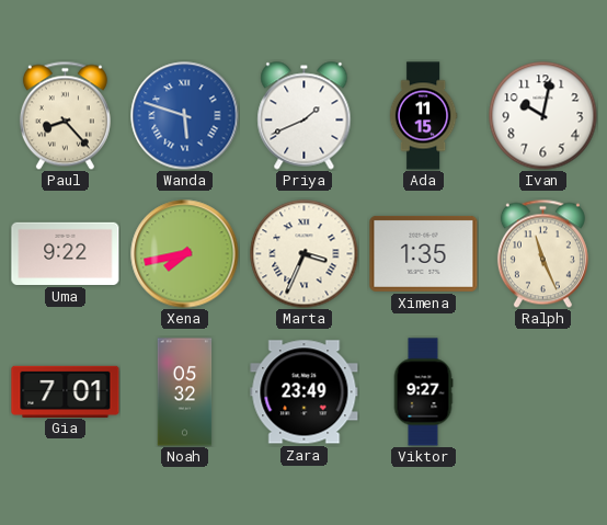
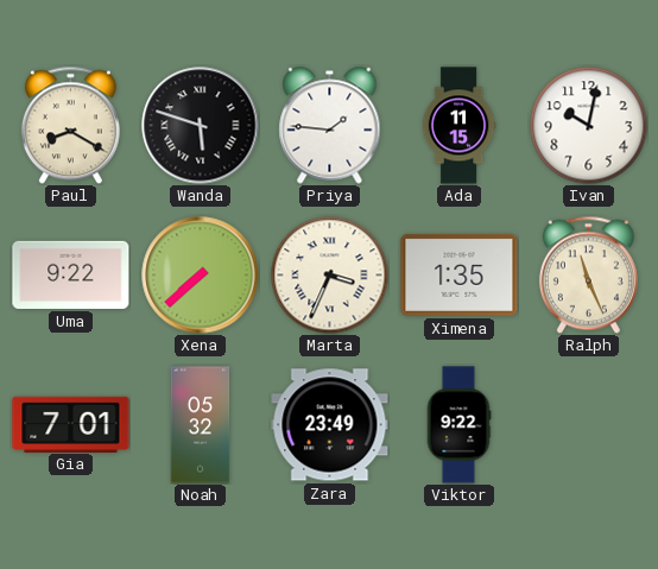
Paul: 8:23 -> 8:20 (70, 125)
Wanda dial: blue -> black (201, 126)
Priya: 1:41 -> 1:46 (330, 126)
Xena: 7:43 -> 7:38 (201, 276)
Viktor: 9:27 -> 9:22 (458, 425)
